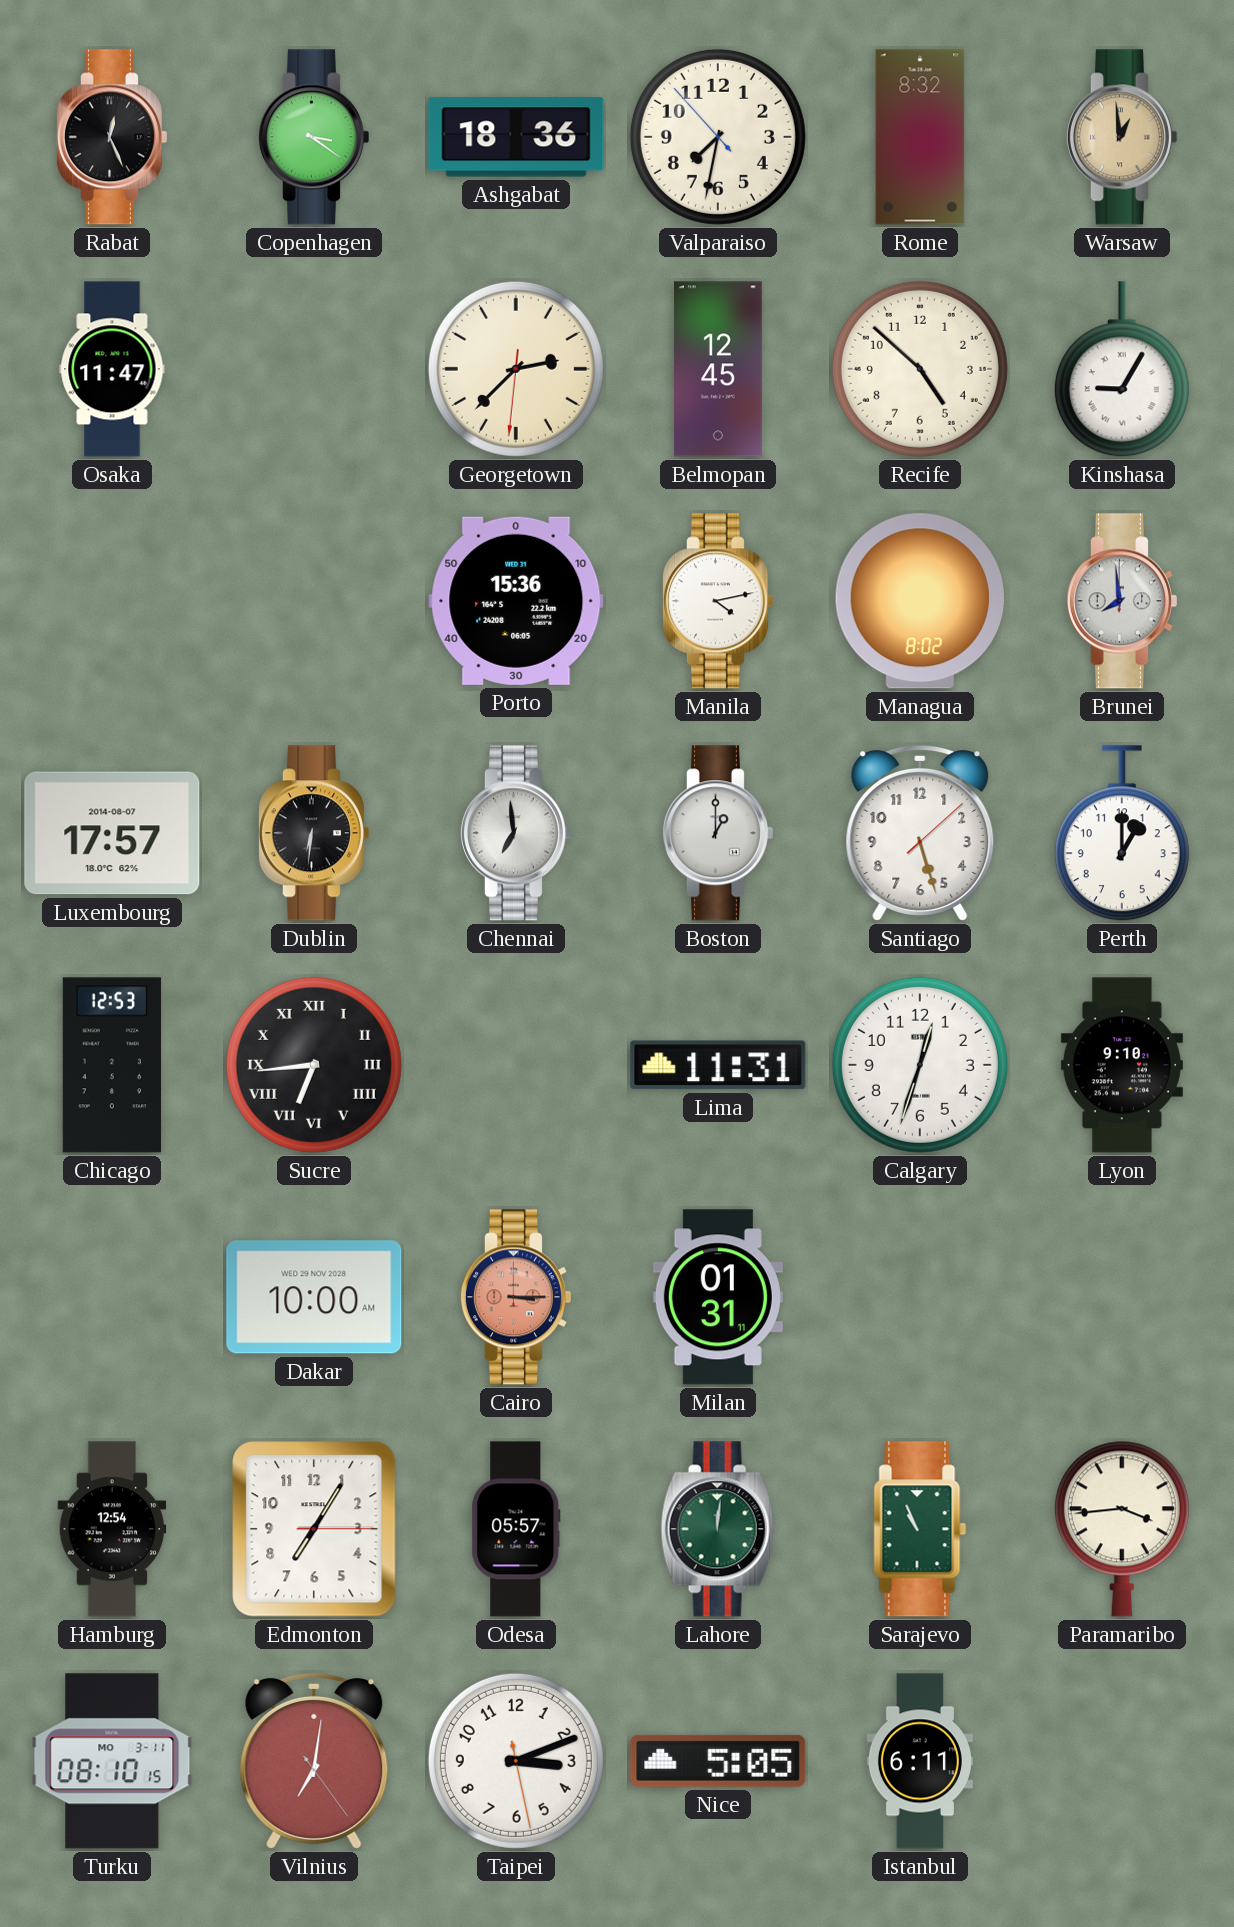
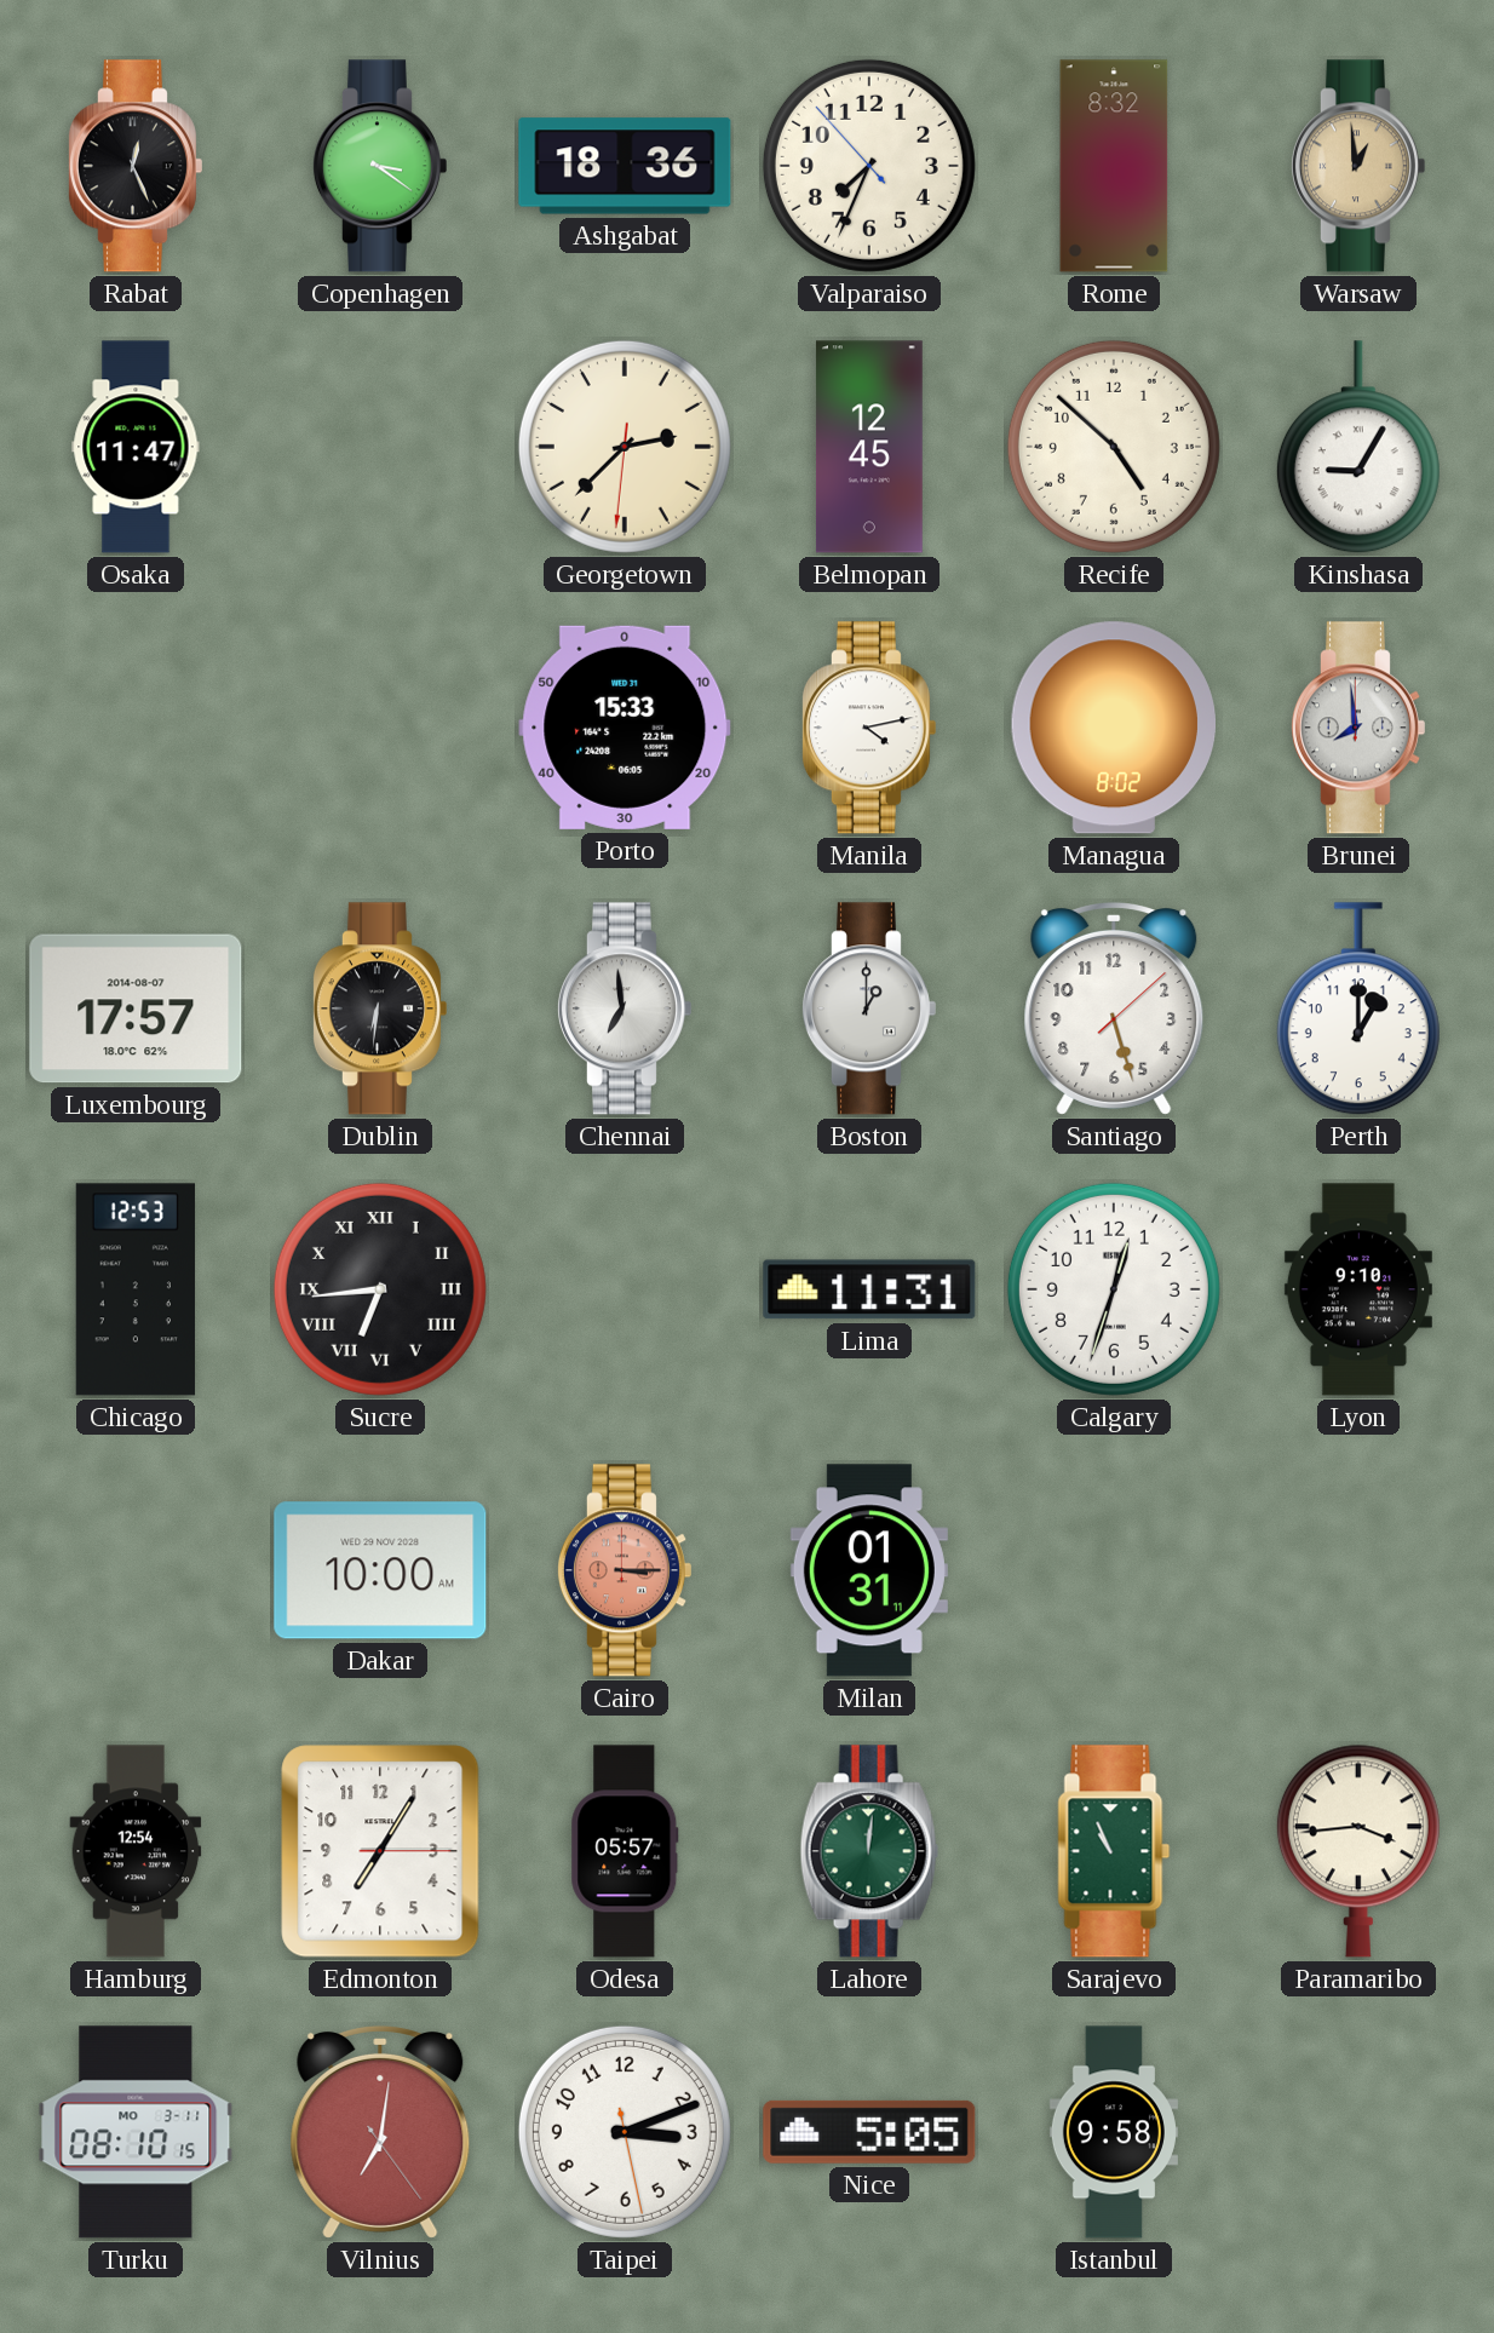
Valparaiso: 7:31 -> 7:33 (869, 166)
Porto: 15:36 -> 15:33 (625, 728)
Istanbul: 6:11 -> 9:58 (1114, 2132)
